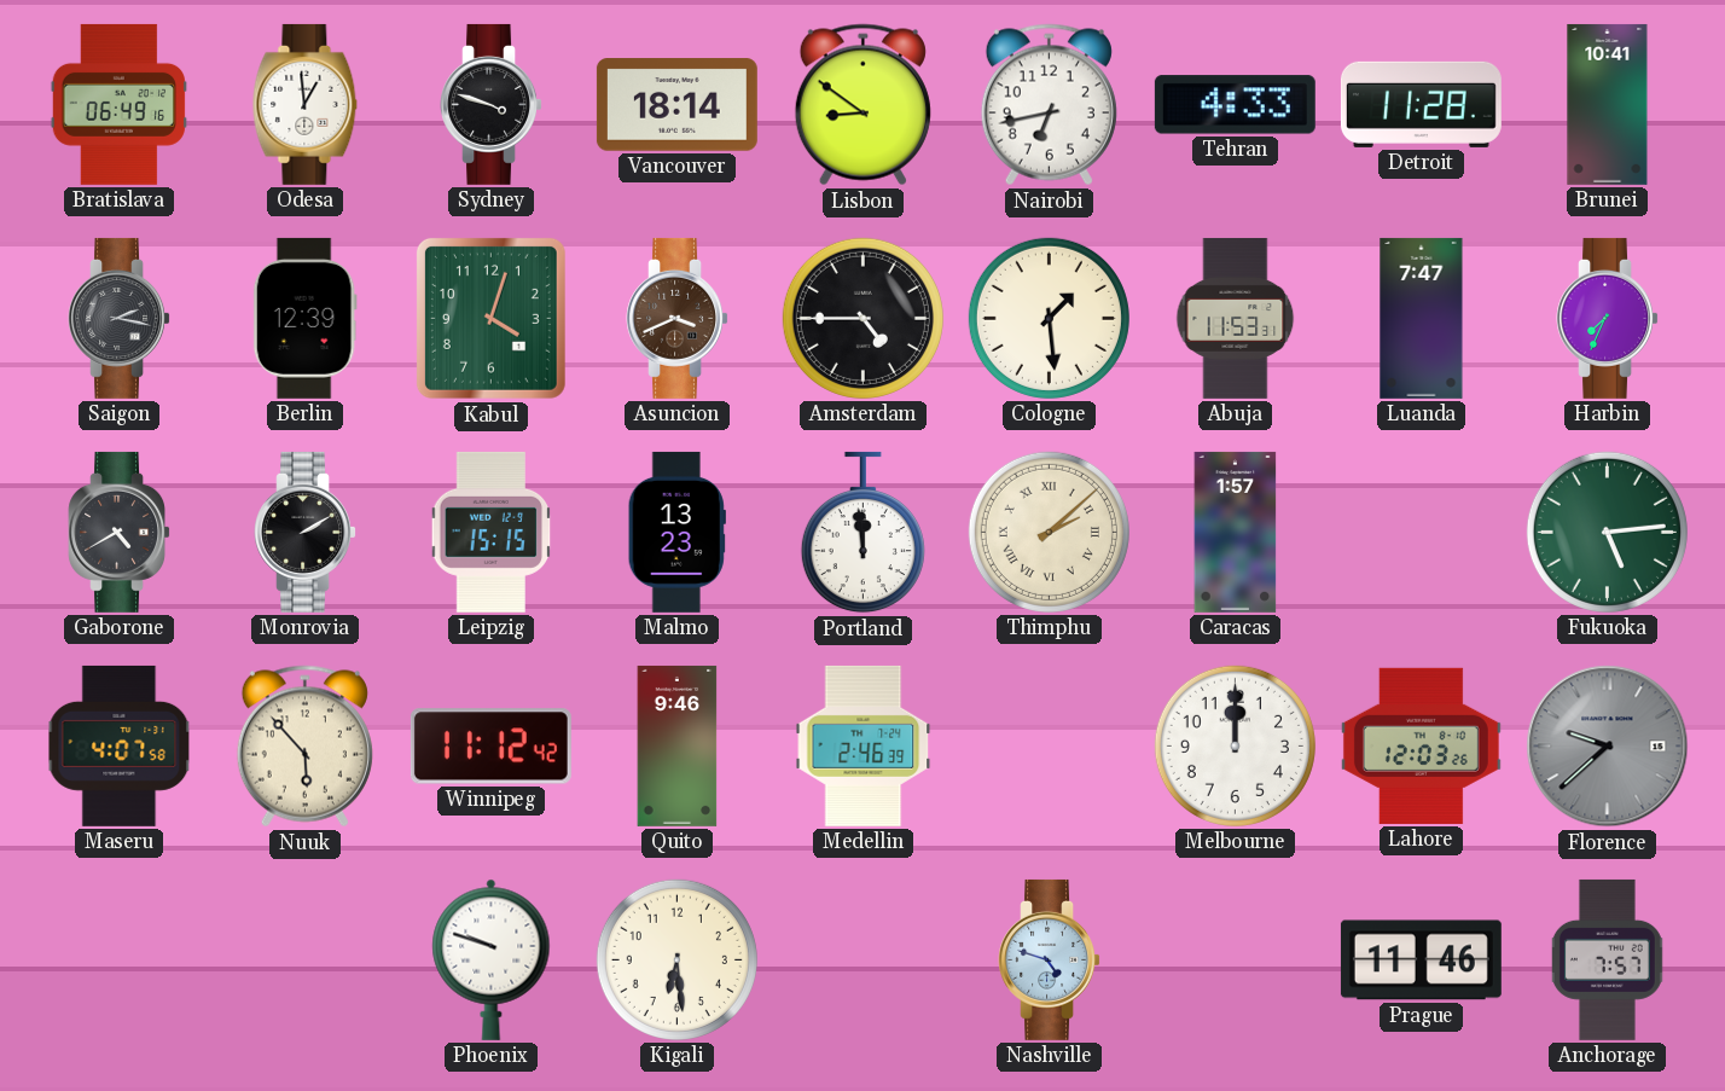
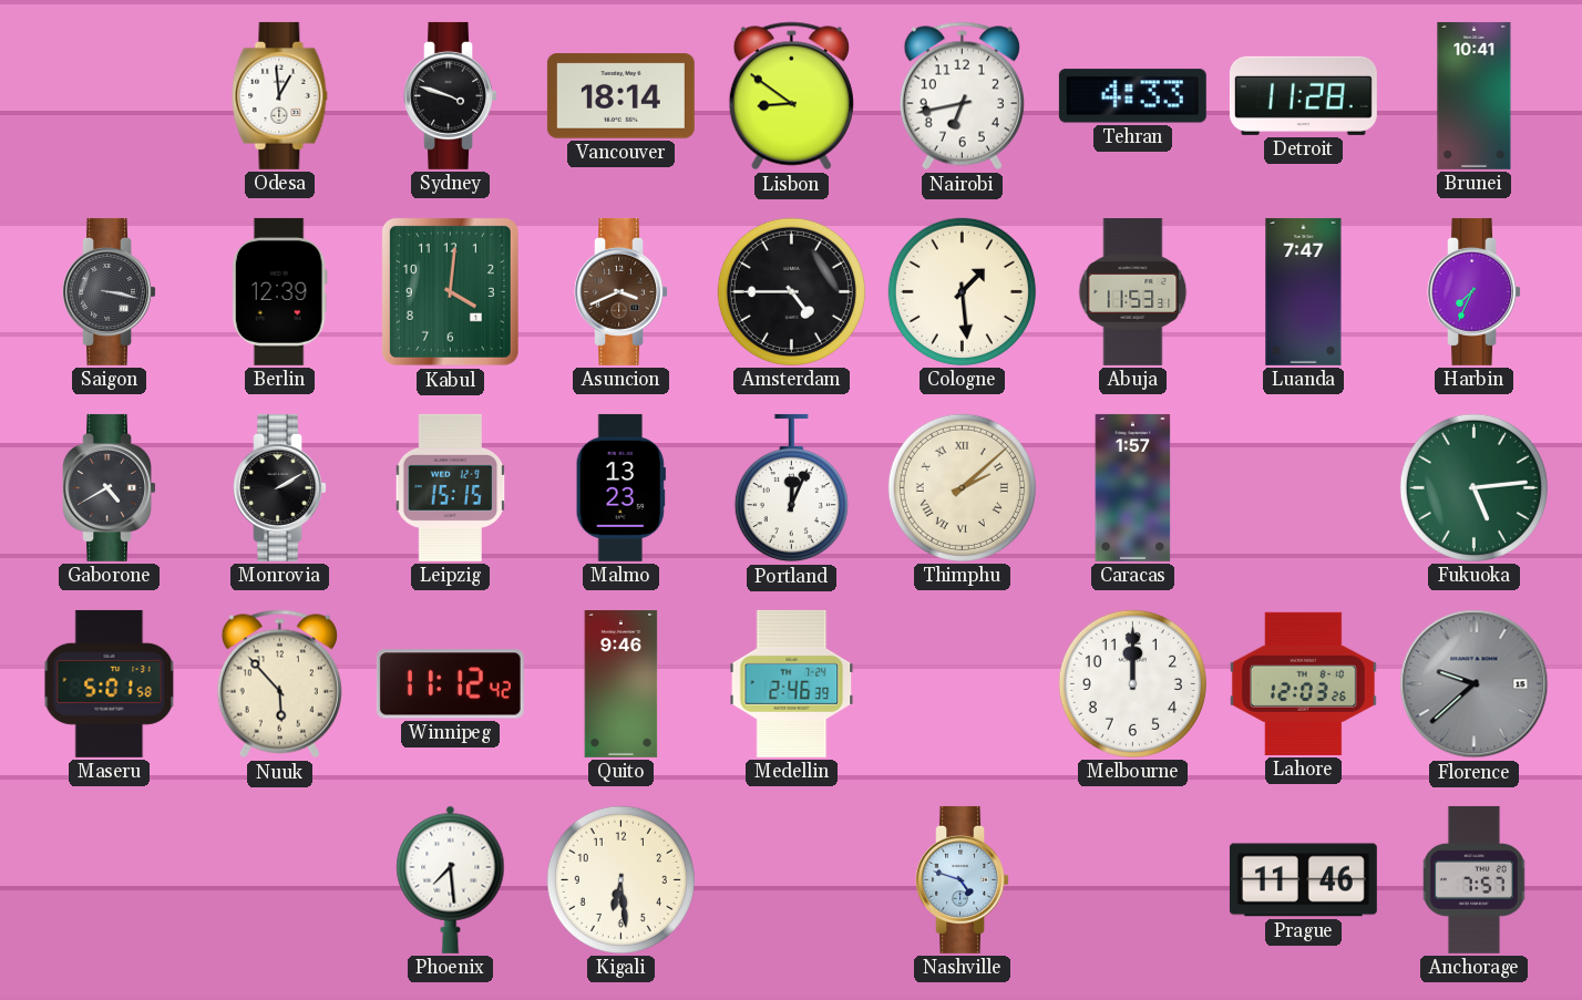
Bratislava: 06:49 -> none (118, 104)
Saigon: 2:17 -> 3:17 (109, 291)
Kabul: 4:03 -> 4:01 (450, 291)
Portland: 11:59 -> 12:04 (791, 488)
Maseru: 4:07 -> 5:01 (110, 683)
Phoenix: 9:48 -> 7:29 (451, 879)
